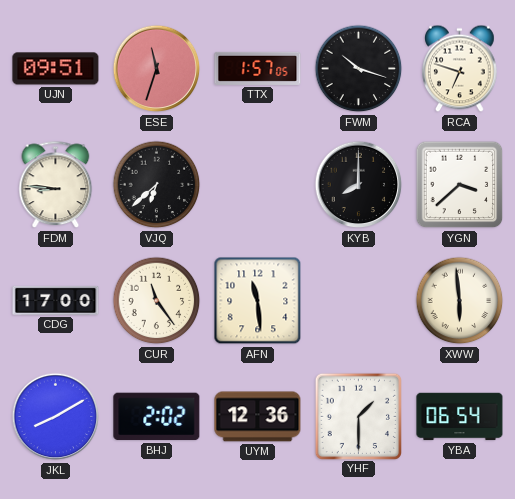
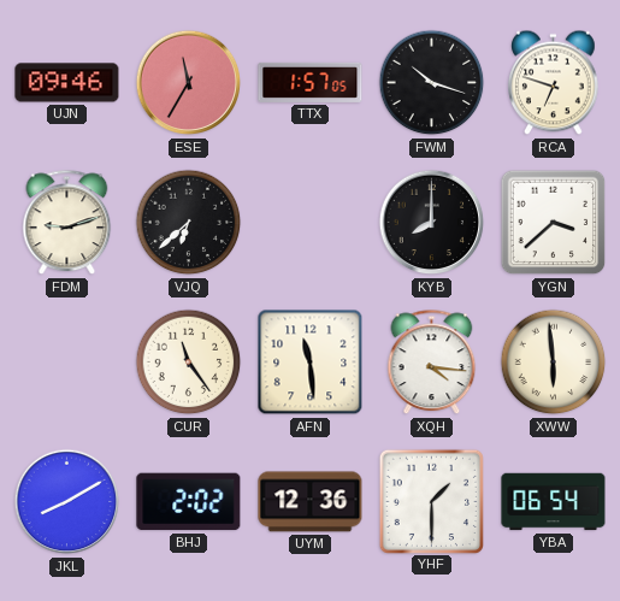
UJN: 09:51 -> 09:46 (67, 83)
ESE: 11:33 -> 11:35 (189, 83)
FDM: 8:46 -> 9:12 (67, 223)
CDG: 17:00 -> none (56, 300)
XQH: none -> 4:16 (432, 363)
